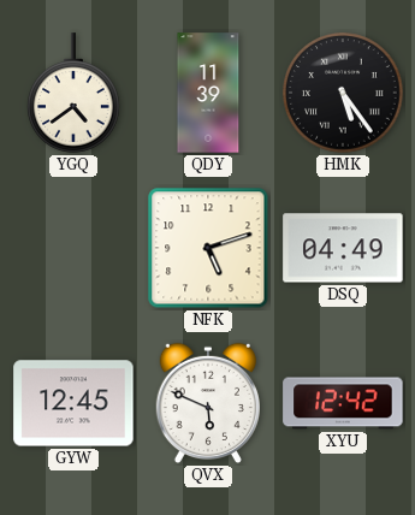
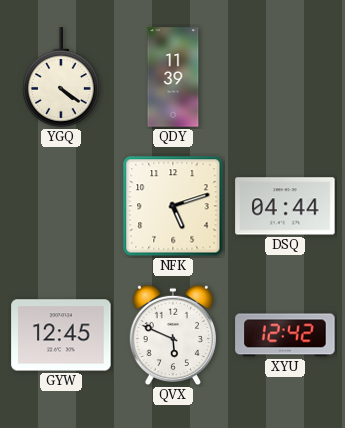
YGQ: 4:39 -> 4:21 (62, 77)
HMK: 5:24 -> none (343, 93)
DSQ: 04:49 -> 04:44 (285, 206)
